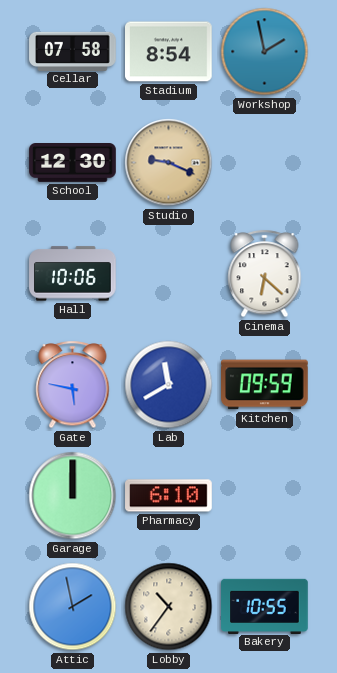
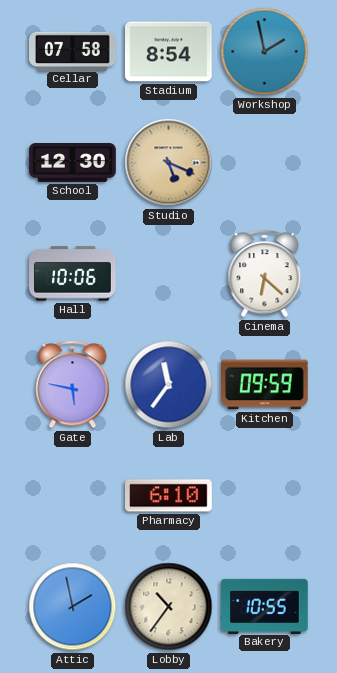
Studio: 9:19 -> 5:19 (169, 163)
Lab: 11:40 -> 11:36 (169, 385)
Garage: 12:00 -> none (73, 496)
